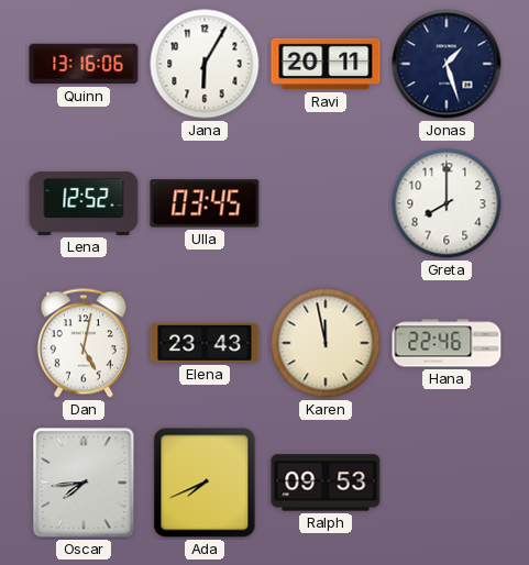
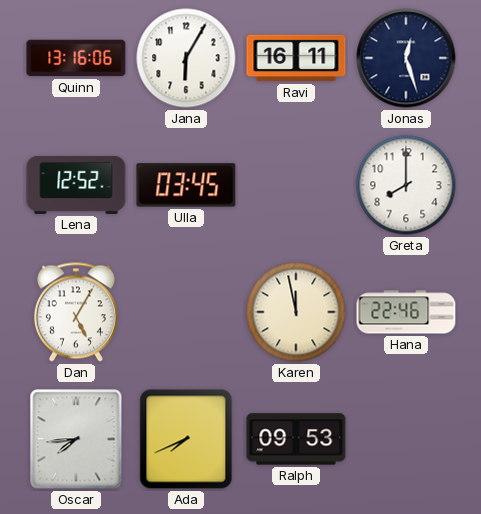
Ravi: 20:11 -> 16:11 (296, 58)
Jonas: 1:27 -> 12:27 (406, 58)
Dan: 5:02 -> 5:05 (76, 312)
Elena: 23:43 -> none (205, 343)
